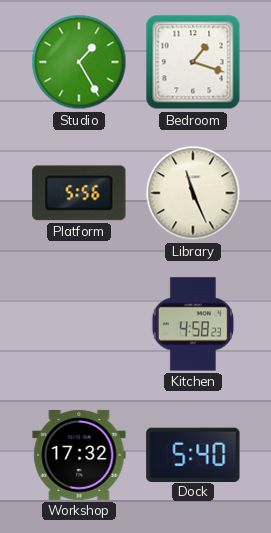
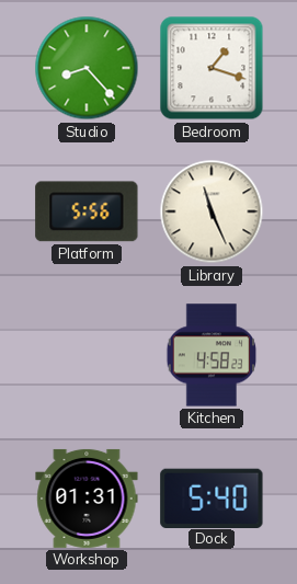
Studio: 1:25 -> 8:23 (87, 68)
Workshop: 17:32 -> 01:31 (87, 499)
